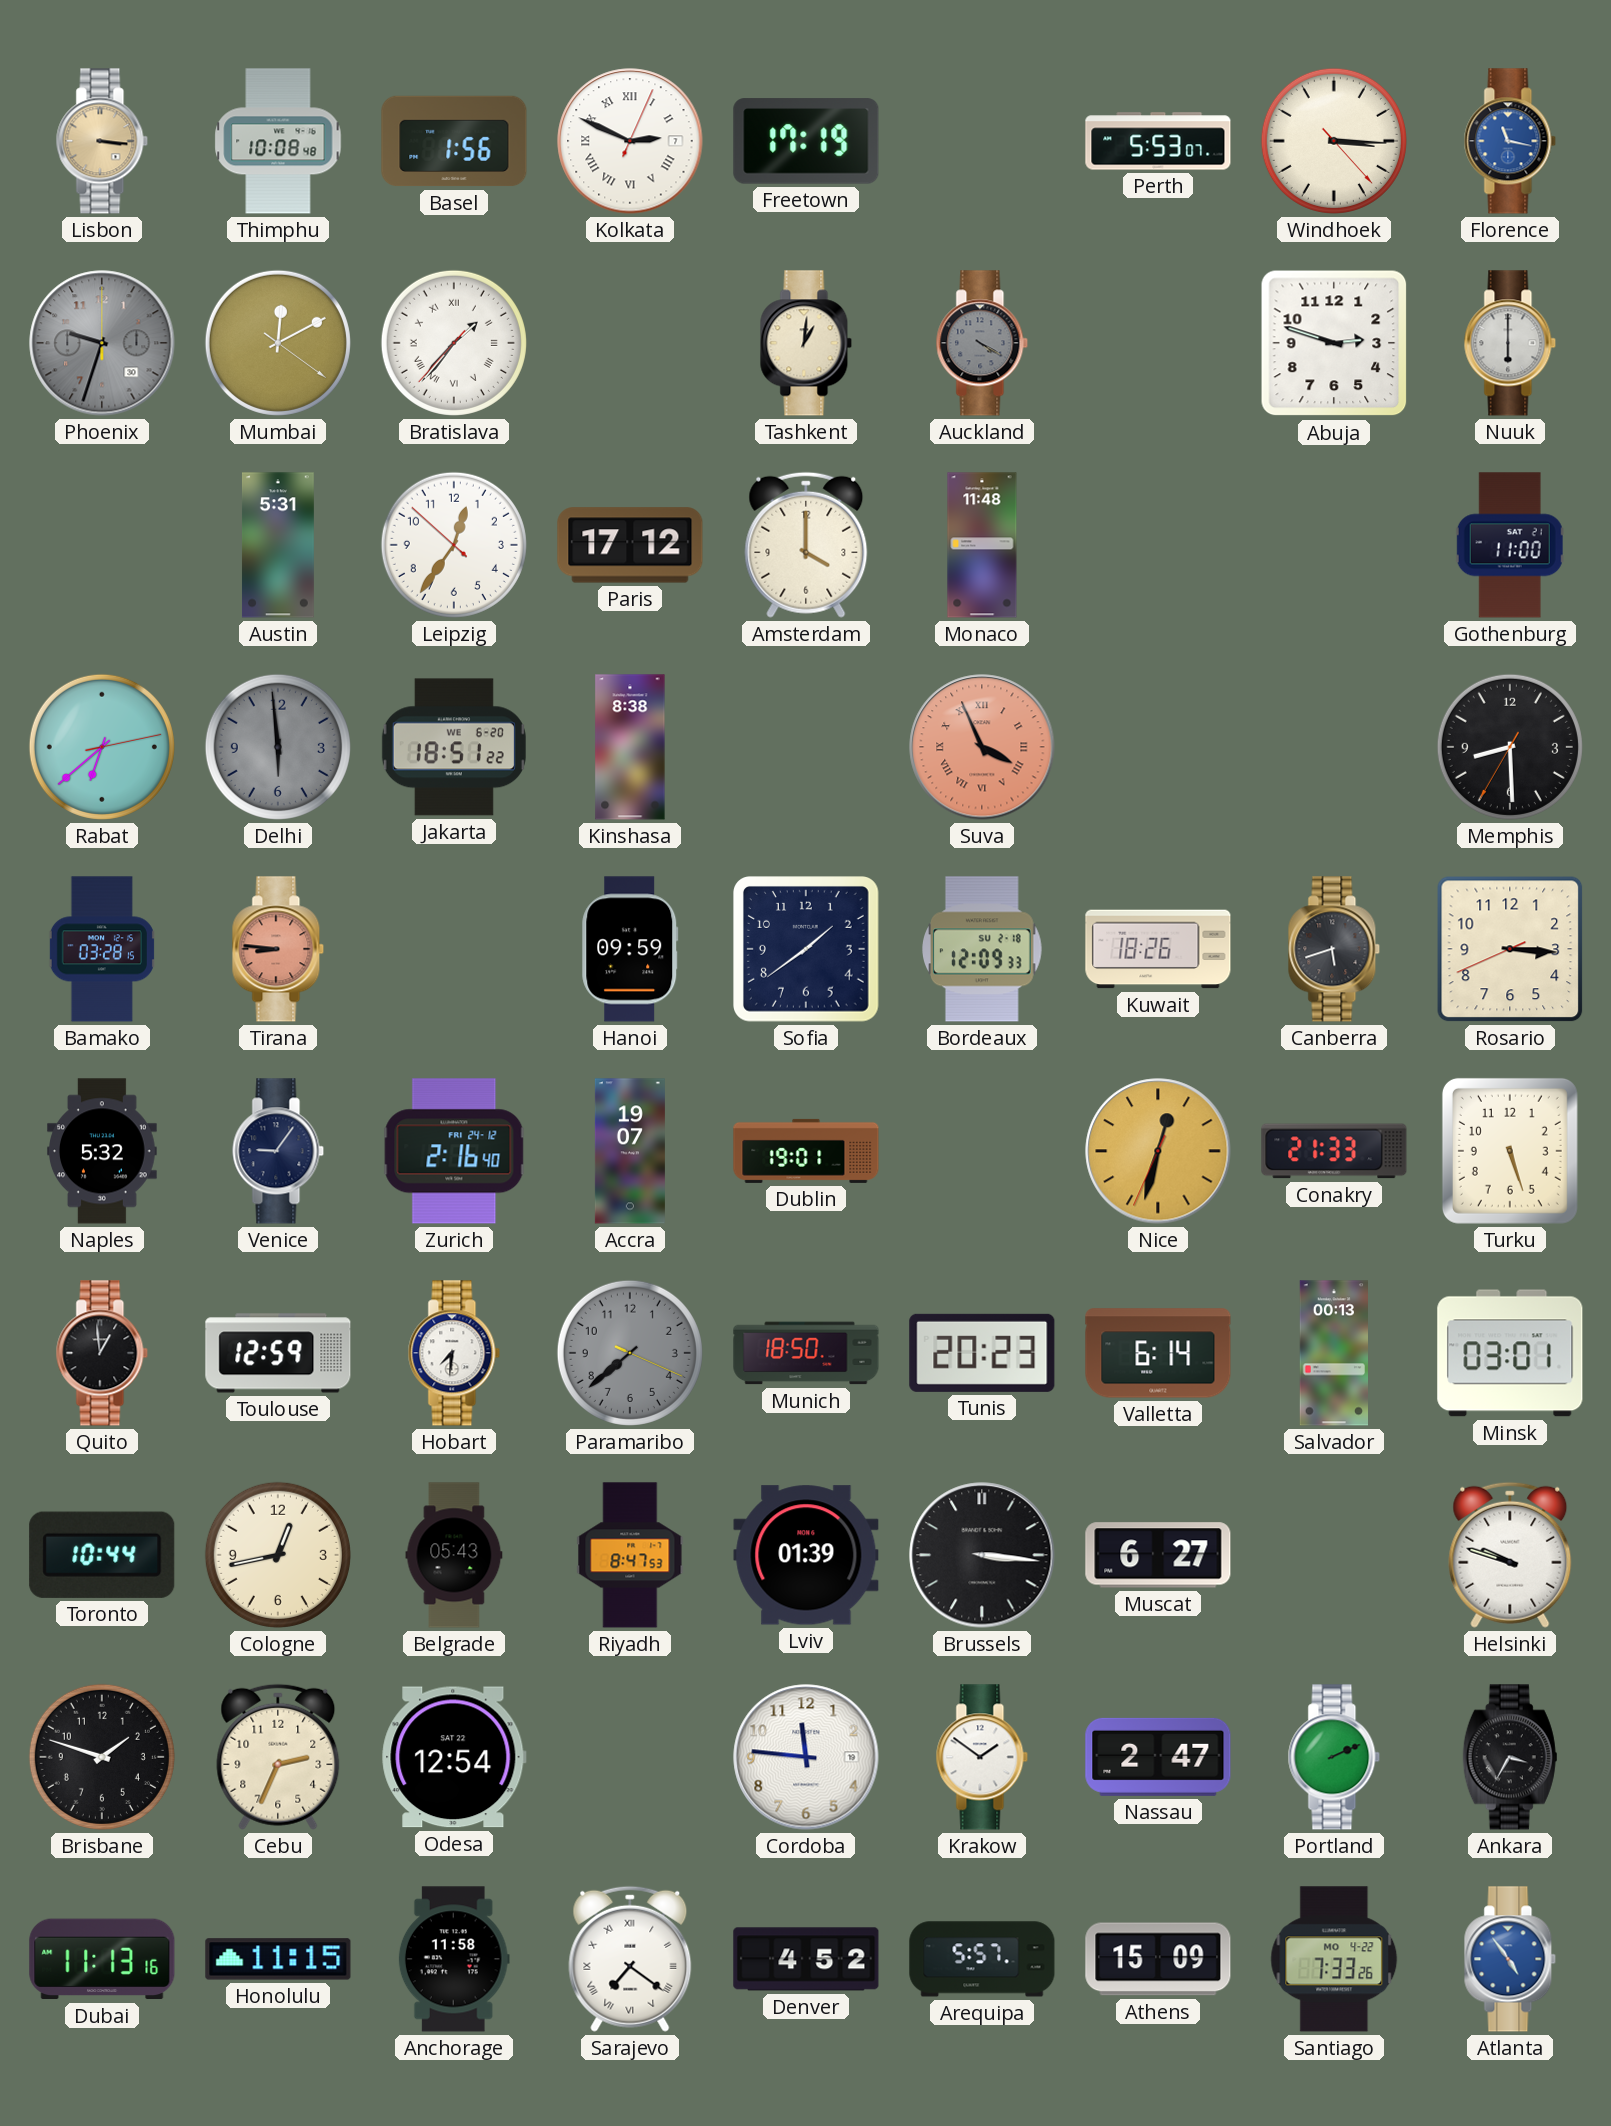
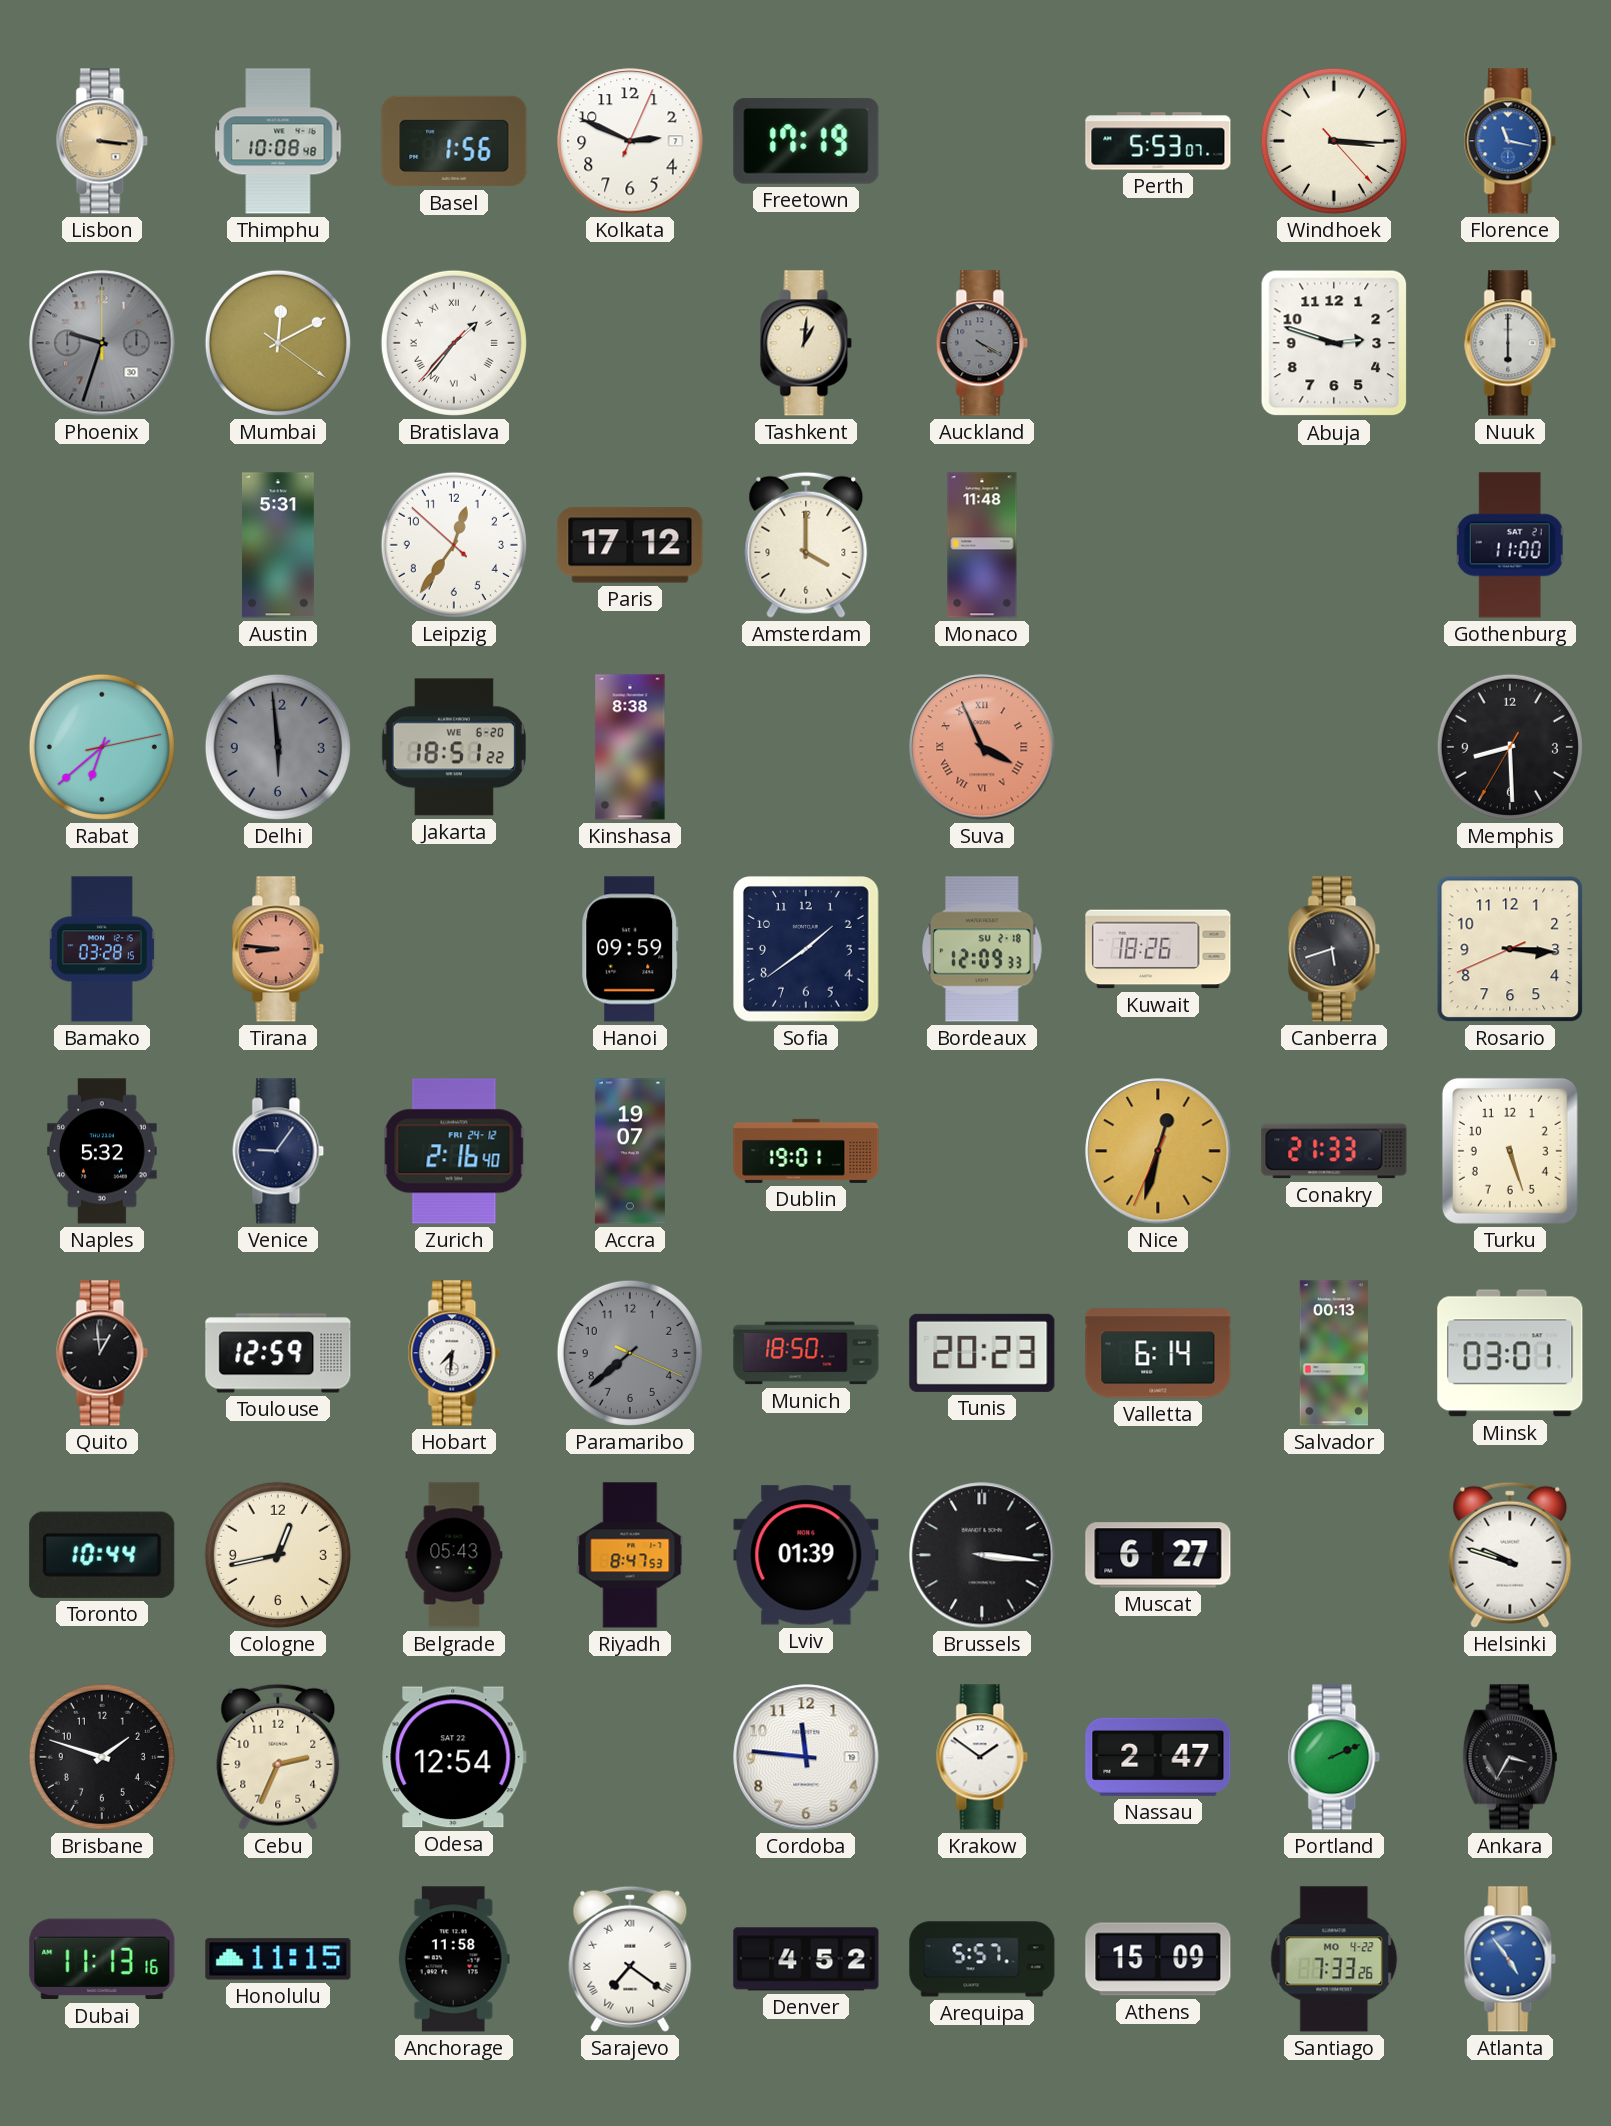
Kolkata numerals: Roman -> Arabic (630, 141)
